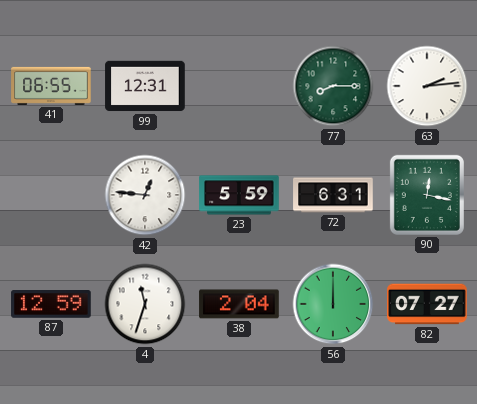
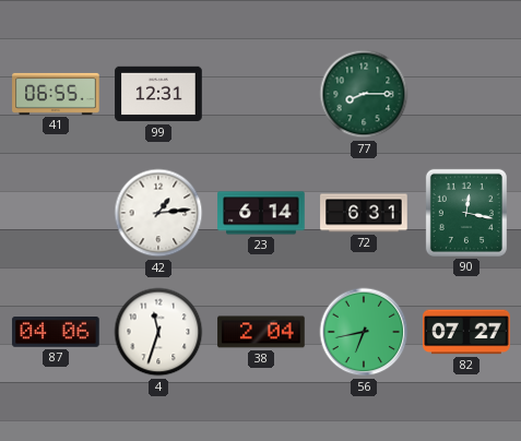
63: 2:14 -> none (427, 86)
42: 12:46 -> 1:14 (158, 213)
23: 5:59 -> 6:14 (261, 213)
87: 12:59 -> 04:06 (56, 332)
56: 12:00 -> 6:43 (364, 332)
